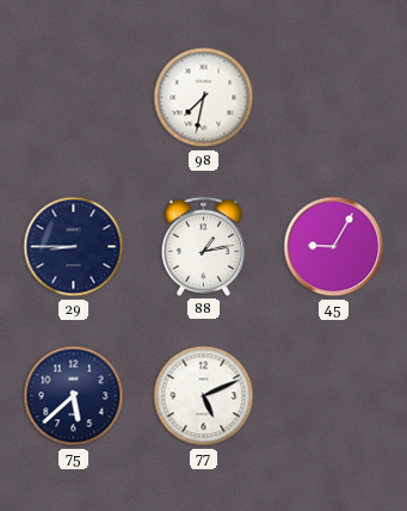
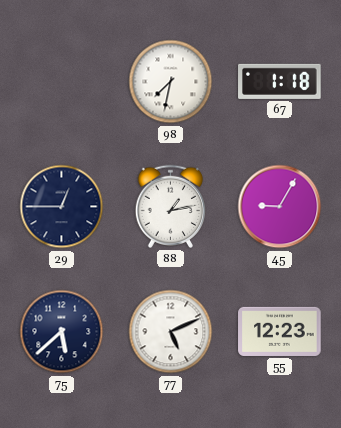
67: none -> 1:18 (280, 81)
29: 8:45 -> 12:45 (62, 207)
55: none -> 12:23 (280, 331)
